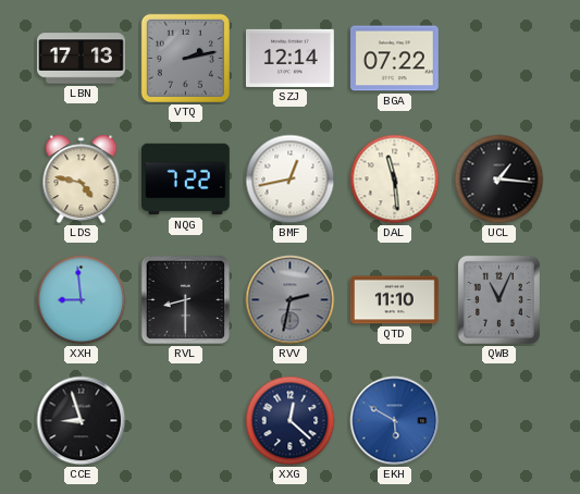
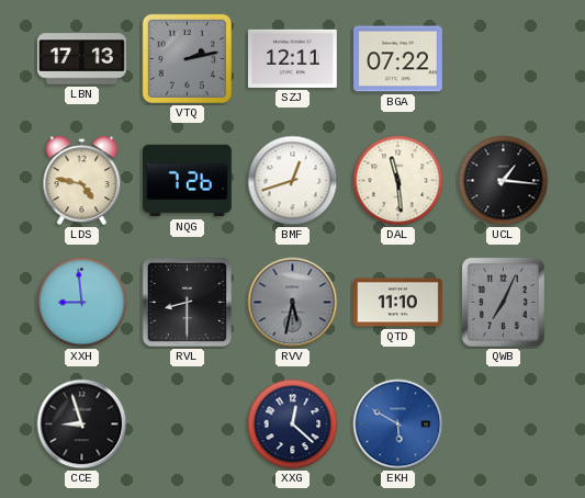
SZJ: 12:14 -> 12:11 (293, 58)
NQG: 7:22 -> 7:26 (188, 181)
BMF: 12:43 -> 12:42 (293, 181)
RVV: 2:32 -> 5:32 (293, 303)
QWB: 11:04 -> 7:04 (503, 302)
